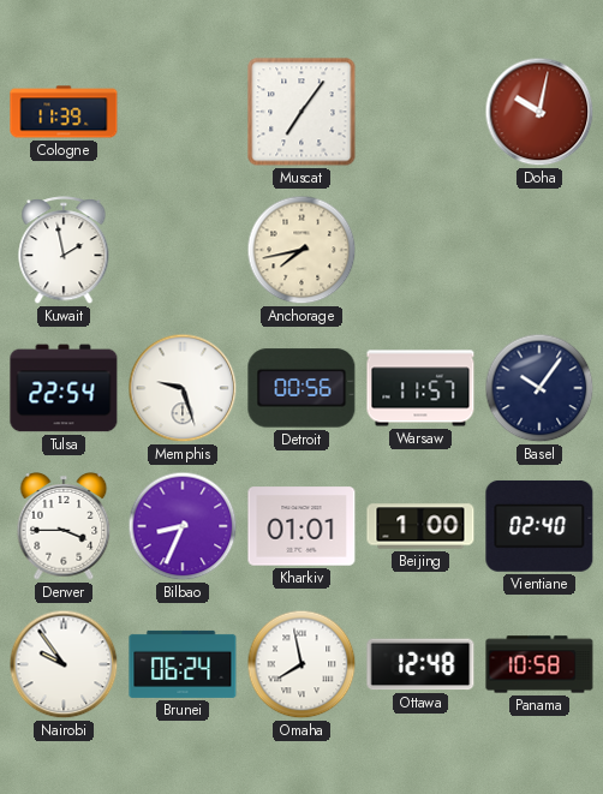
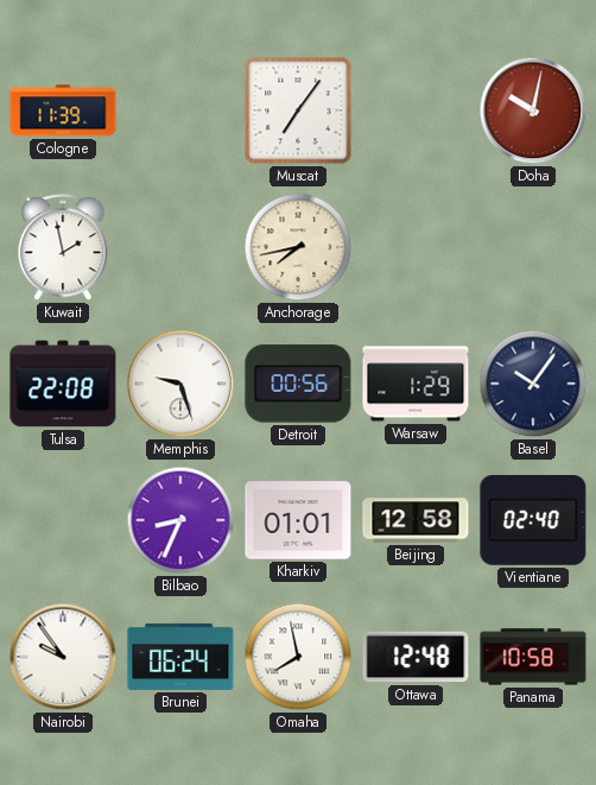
Tulsa: 22:54 -> 22:08 (63, 384)
Warsaw: 11:57 -> 1:29 (416, 384)
Denver: 3:45 -> none (64, 526)
Beijing: 1:00 -> 12:58 (416, 520)
